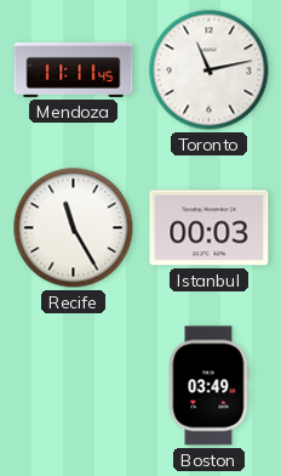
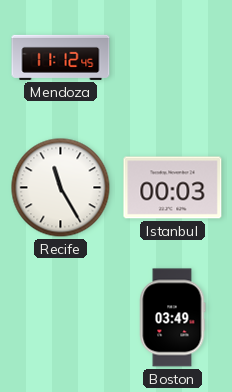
Mendoza: 11:11 -> 11:12 (61, 57)
Toronto: 11:13 -> none (210, 70)
